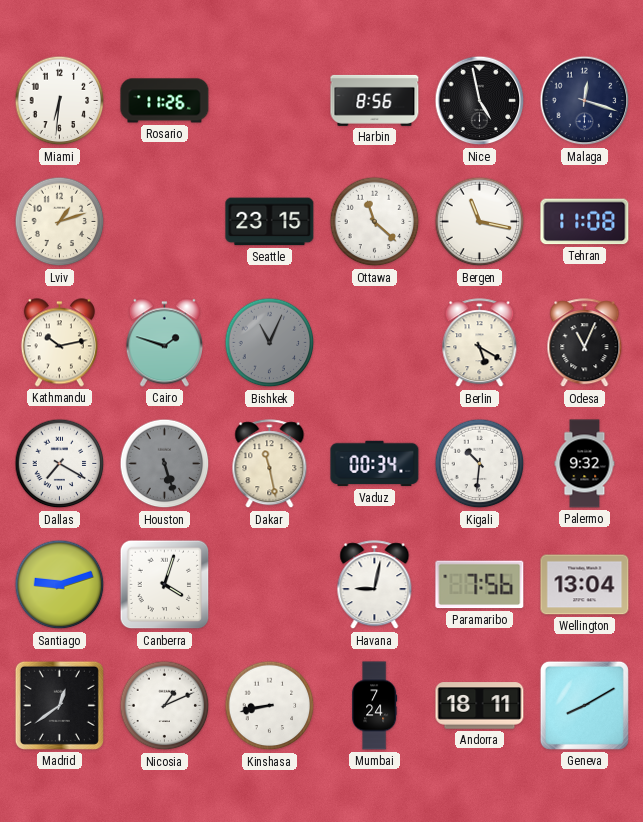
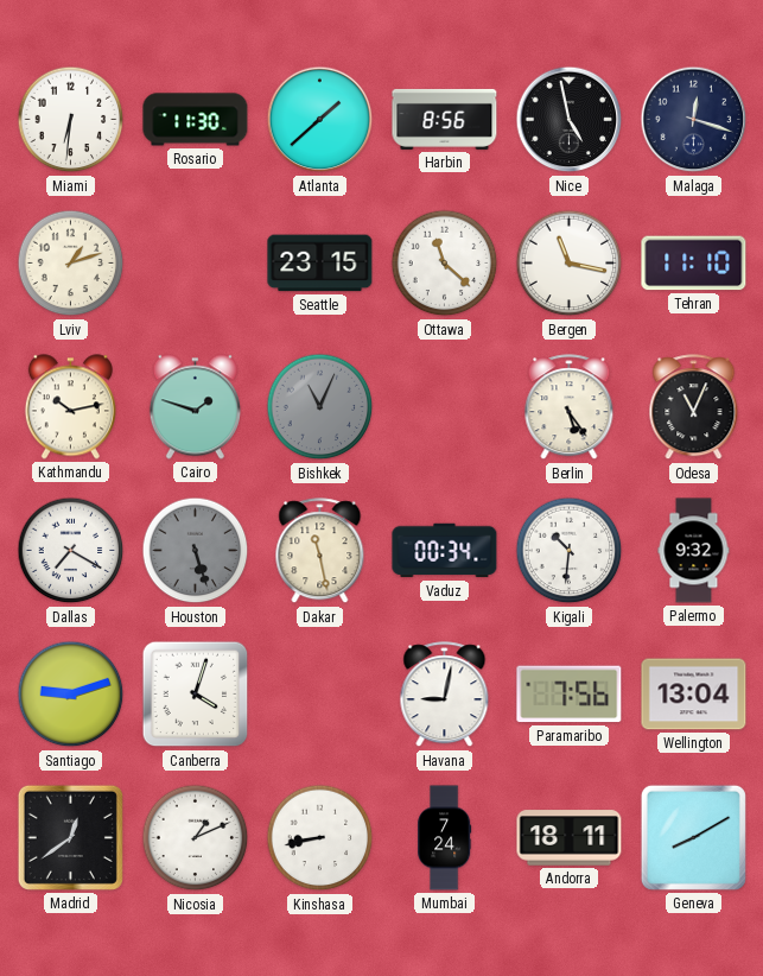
Rosario: 11:26 -> 11:30 (196, 120)
Atlanta: none -> 1:38 (320, 120)
Tehran: 11:08 -> 11:10 (694, 264)
Berlin: 5:20 -> 5:24 (570, 407)
